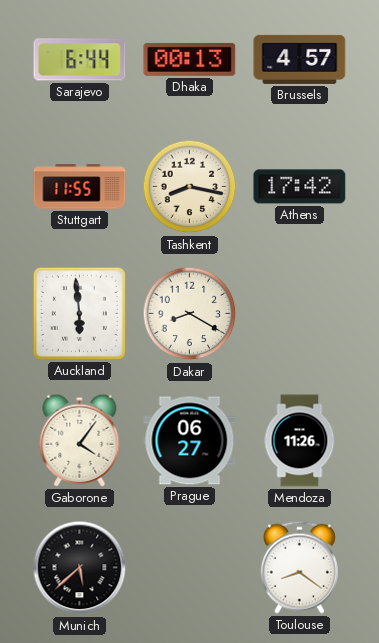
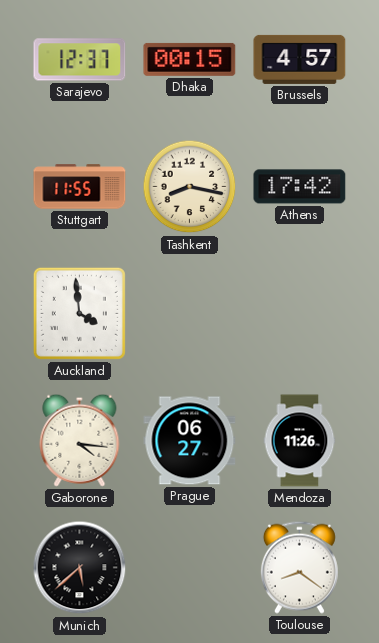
Sarajevo: 6:44 -> 12:37 (80, 60)
Dhaka: 00:13 -> 00:15 (190, 59)
Auckland: 5:59 -> 3:59 (79, 313)
Dakar: 8:20 -> none (190, 314)
Gaborone: 4:06 -> 4:16 (80, 440)
